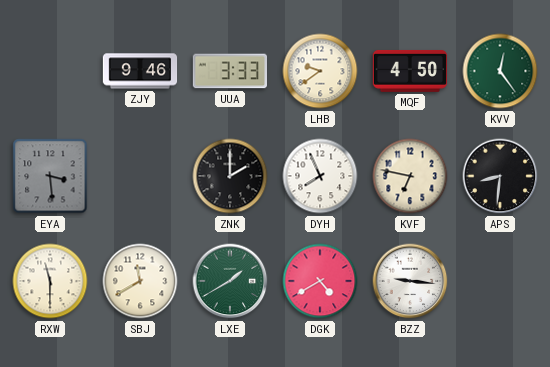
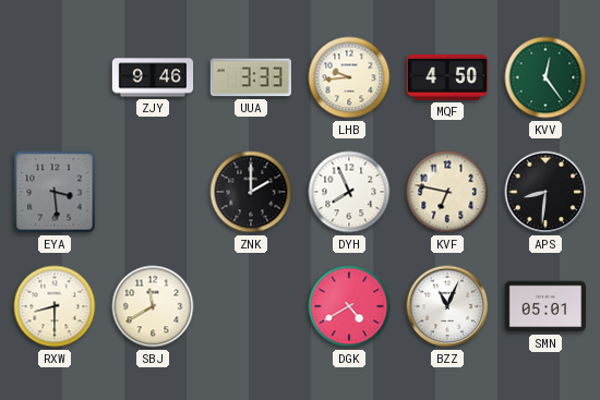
LHB: 9:39 -> 9:44 (349, 77)
RXW: 11:30 -> 8:30 (55, 306)
LXE: 1:40 -> none (230, 281)
BZZ: 9:16 -> 11:04 (447, 306)
SMN: none -> 05:01 (544, 306)
